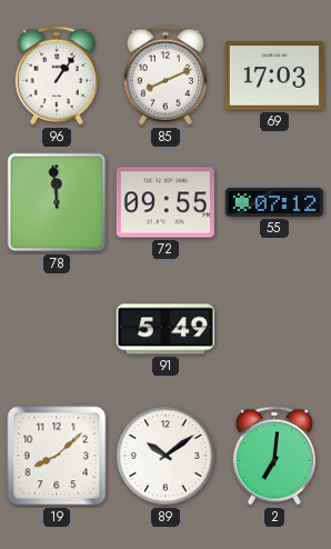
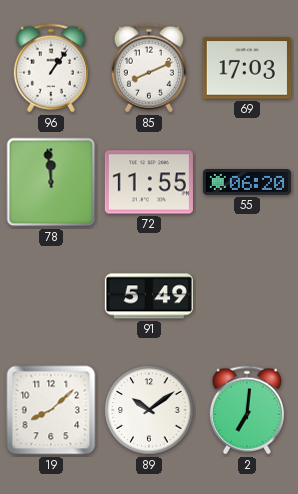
72: 09:55 -> 11:55 (149, 182)
55: 07:12 -> 06:20 (247, 183)
